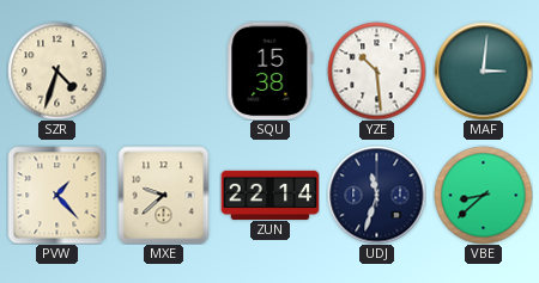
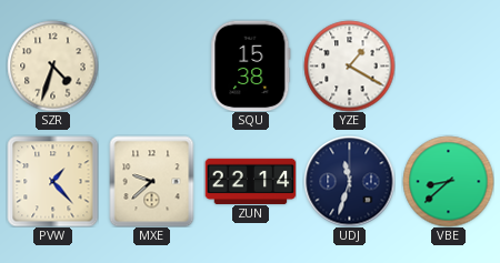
YZE: 10:29 -> 1:20 (349, 65)
MAF: 3:01 -> none (483, 70)
